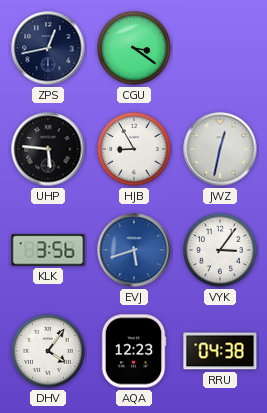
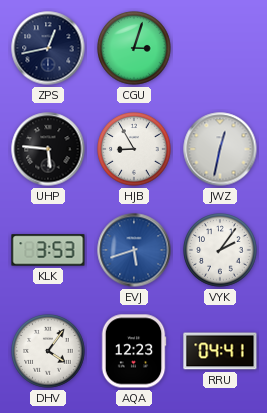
CGU: 3:21 -> 3:03 (134, 48)
KLK: 3:56 -> 3:53 (48, 250)
VYK: 3:06 -> 2:06 (220, 250)
RRU: 04:38 -> 04:41 (220, 351)
